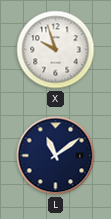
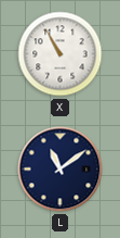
X: 9:57 -> 10:55 (61, 54)
